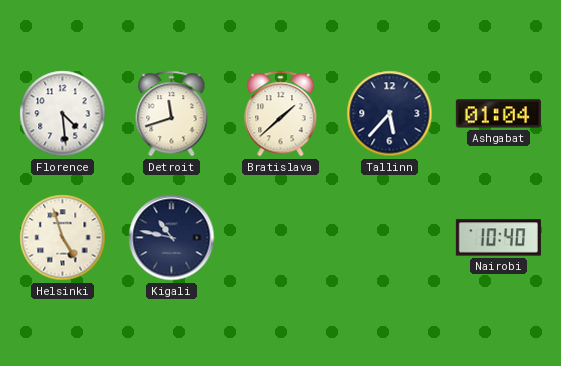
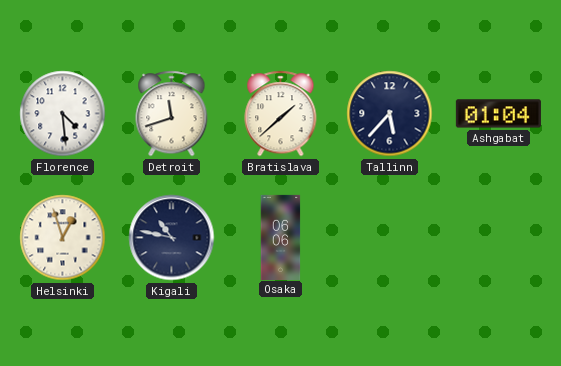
Helsinki: 4:57 -> 12:57 (63, 238)
Osaka: none -> 06:06 (281, 237)
Nairobi: 10:40 -> none (498, 238)
